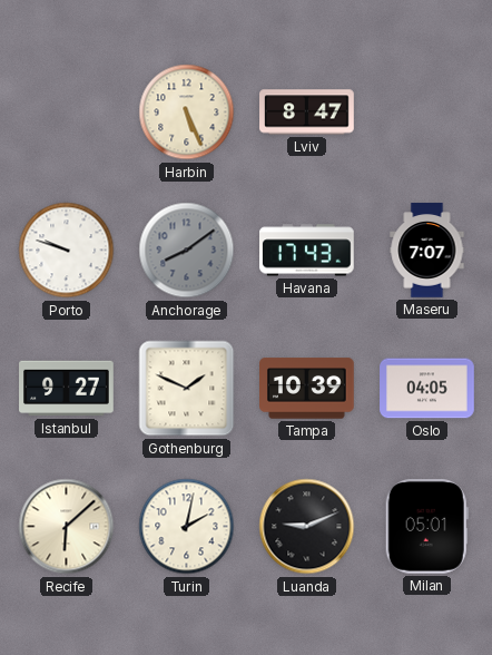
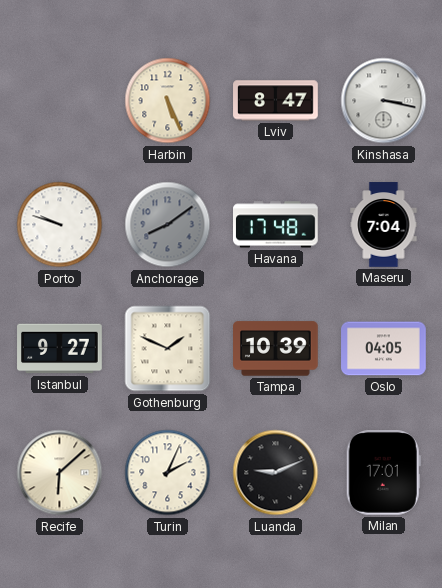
Kinshasa: none -> 3:17 (384, 101)
Havana: 17:43 -> 17:48 (276, 225)
Maseru: 7:07 -> 7:04 (384, 225)
Turin: 2:02 -> 2:04 (168, 473)
Milan: 05:01 -> 17:01 (383, 473)
